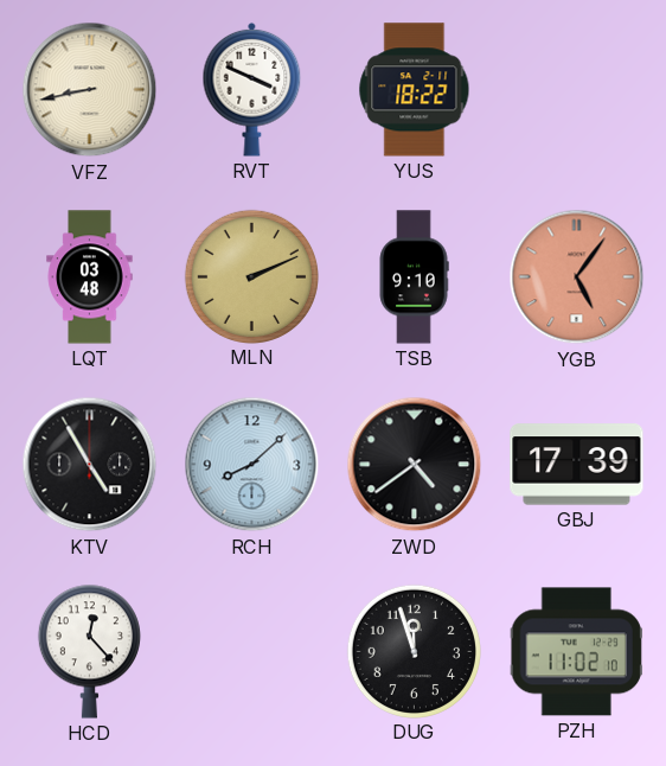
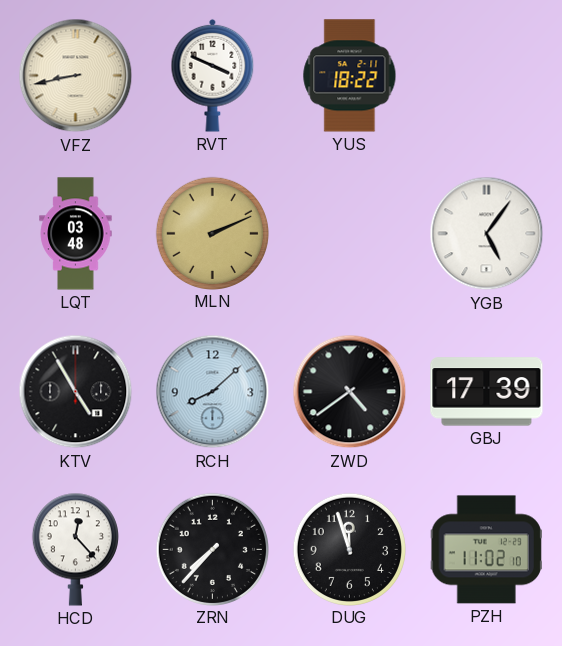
TSB: 9:10 -> none (414, 277)
YGB dial: salmon -> white (487, 234)
ZRN: none -> 7:37 (212, 549)
